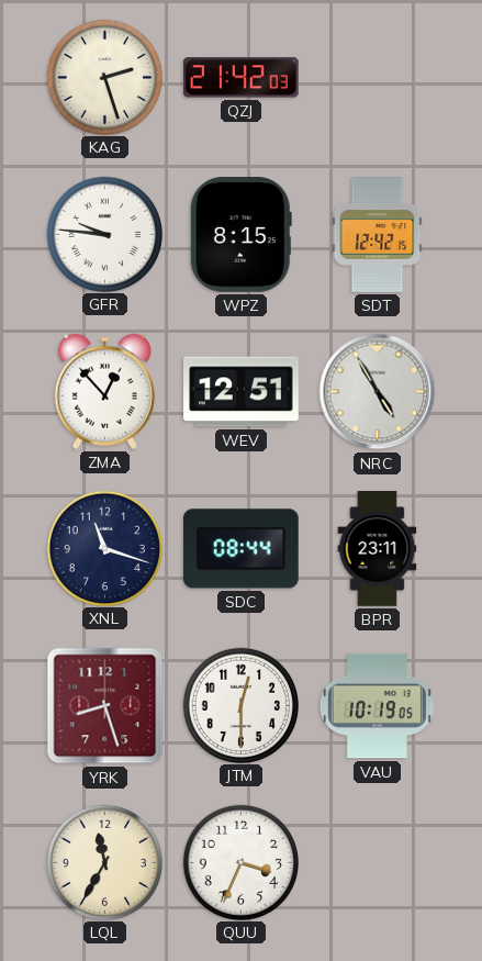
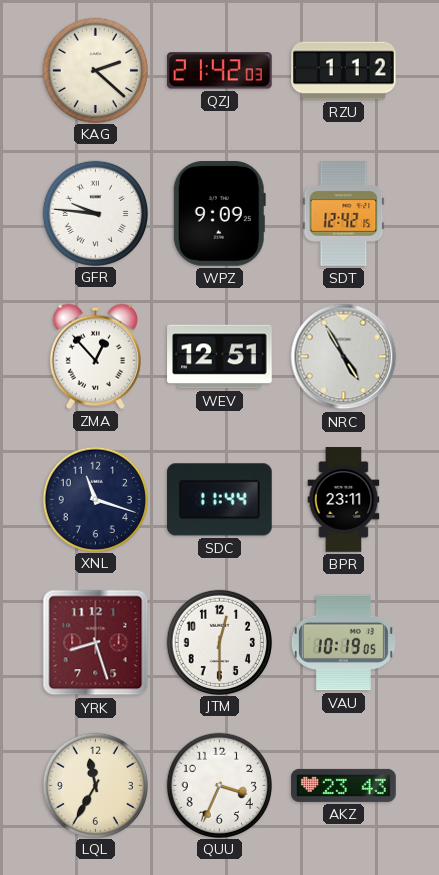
KAG: 2:27 -> 2:22 (95, 70)
RZU: none -> 1:12 (344, 71)
WPZ: 8:15 -> 9:09 (219, 214)
SDC: 08:44 -> 11:44 (219, 500)
AKZ: none -> 23:43 (344, 785)
